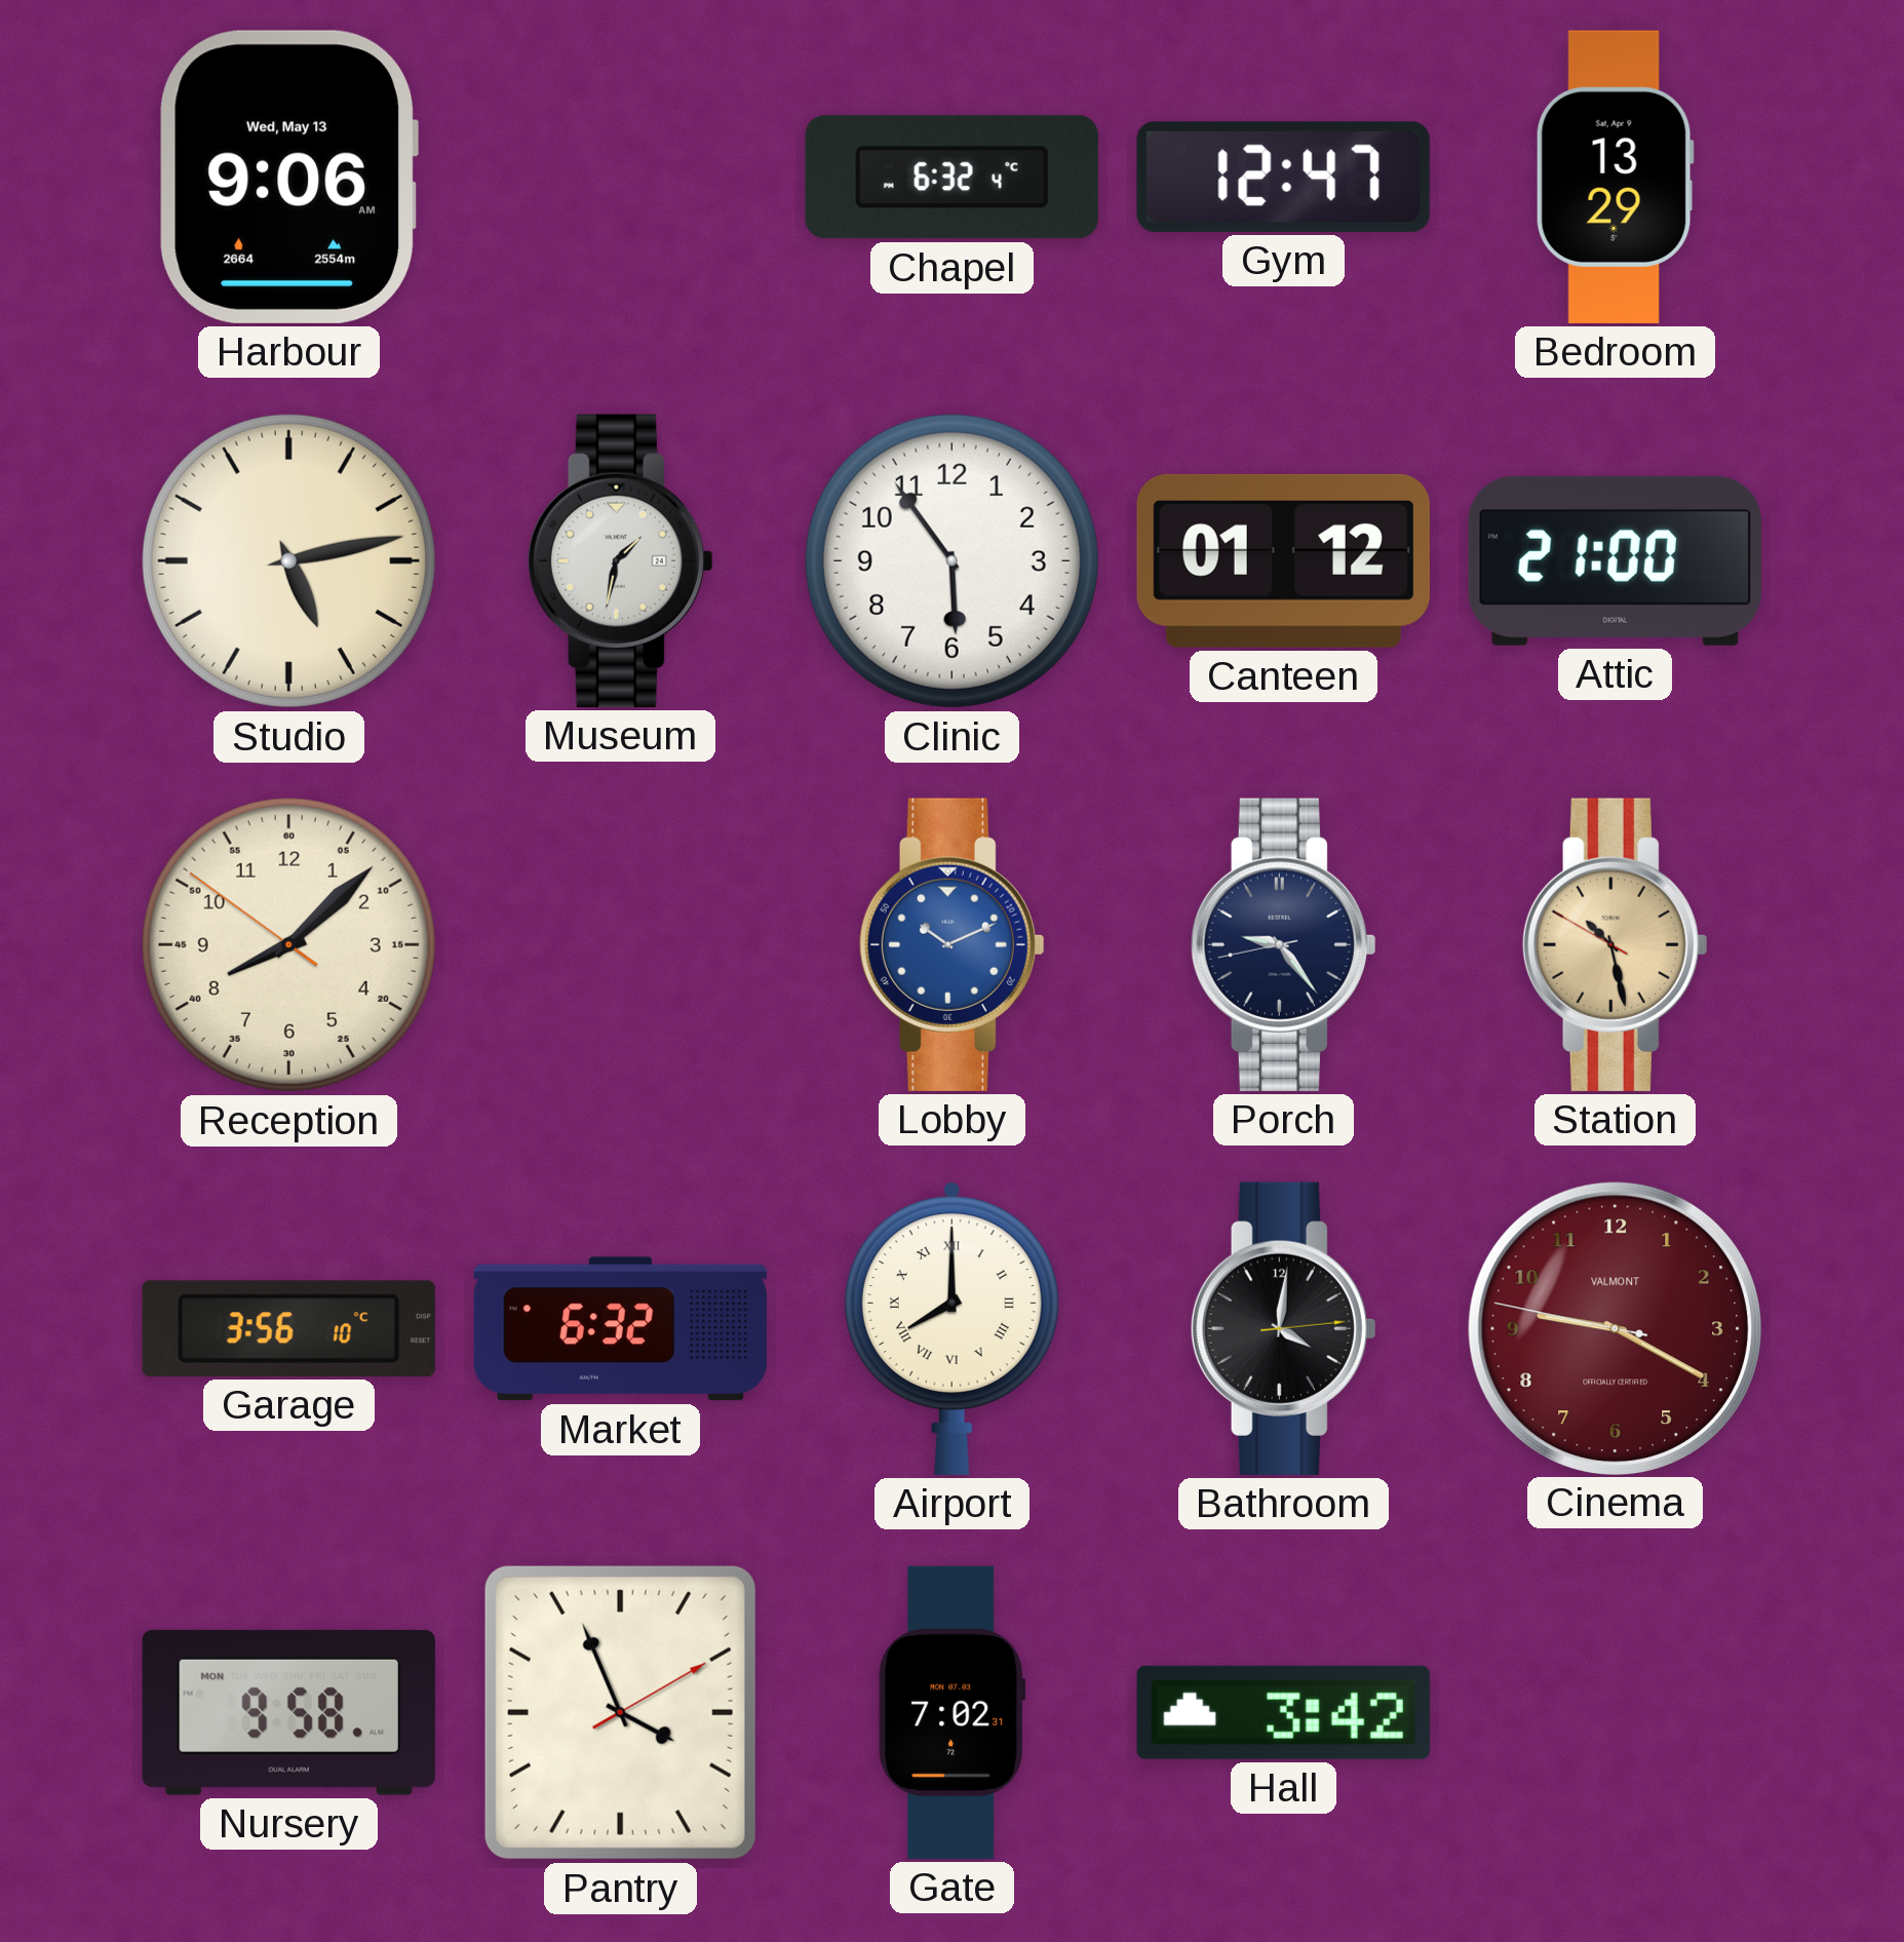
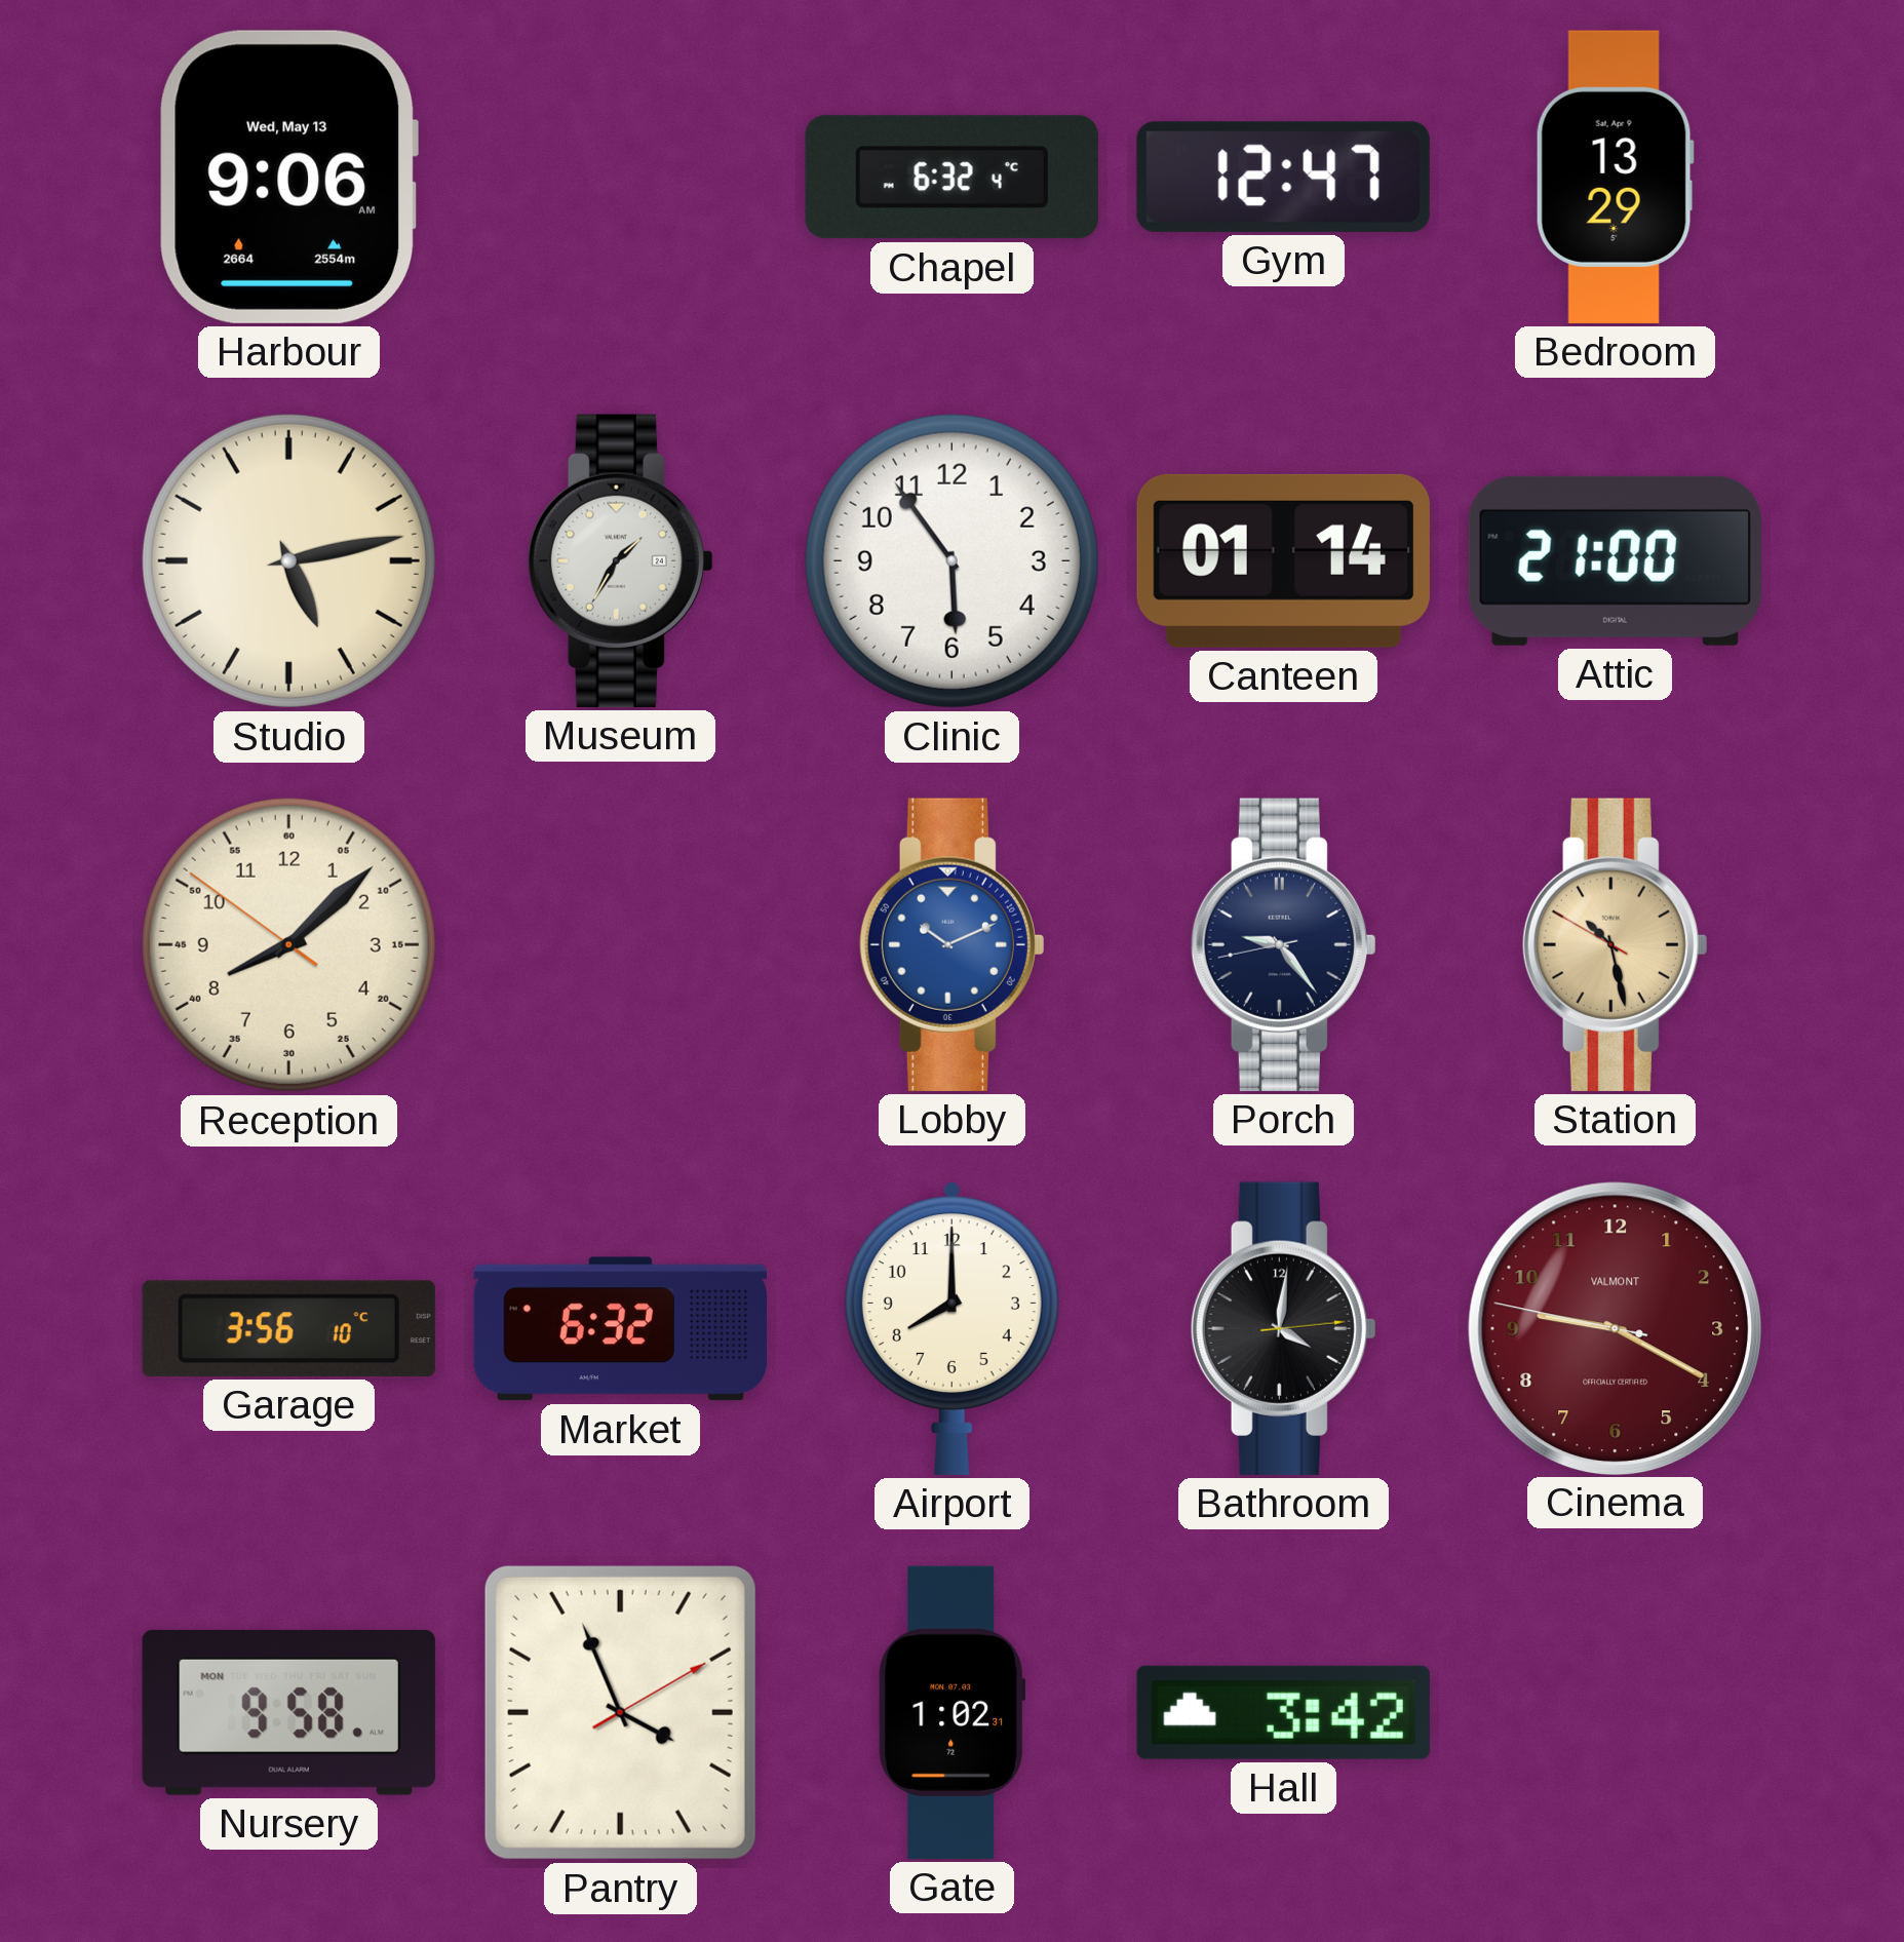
Museum: 1:32 -> 1:35 (620, 560)
Canteen: 01:12 -> 01:14 (1283, 560)
Airport numerals: Roman -> Arabic (951, 1328)
Gate: 7:02 -> 1:02 (953, 1712)
